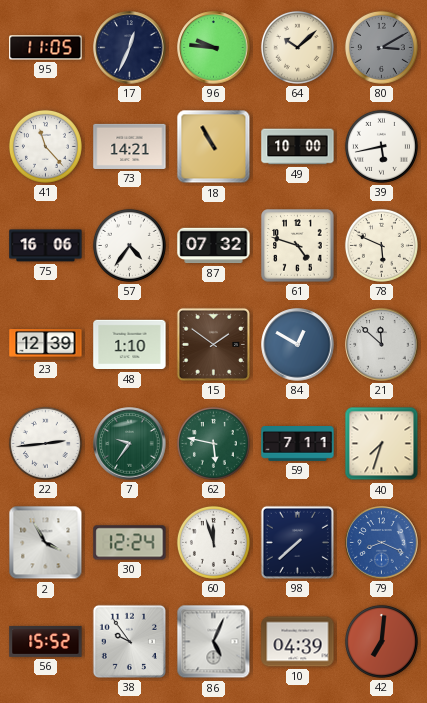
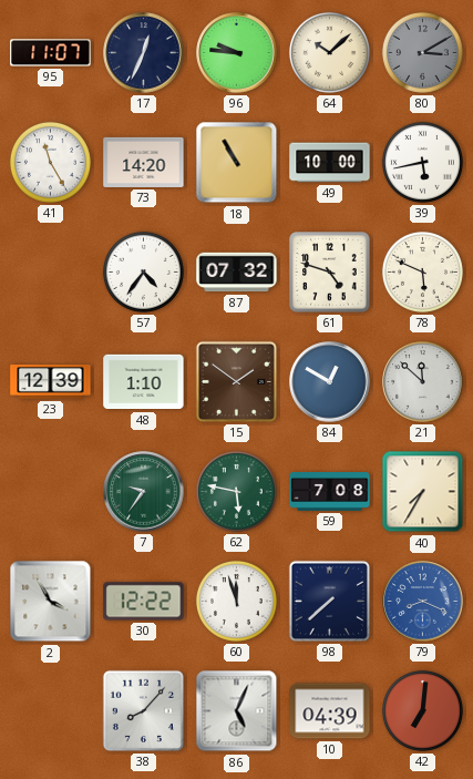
95: 11:05 -> 11:07 (51, 53)
41: 11:23 -> 11:25 (50, 162)
73: 14:21 -> 14:20 (144, 162)
75: 16:06 -> none (46, 246)
22: 2:44 -> none (45, 443)
59: 7:11 -> 7:08 (330, 492)
40: 7:33 -> 7:35 (423, 492)
30: 12:24 -> 12:22 (144, 602)
56: 15:52 -> none (46, 641)
38: 9:54 -> 8:07 (143, 710)
